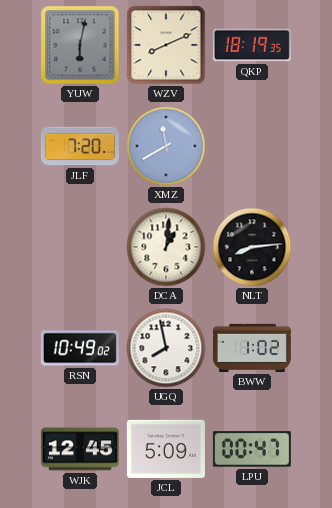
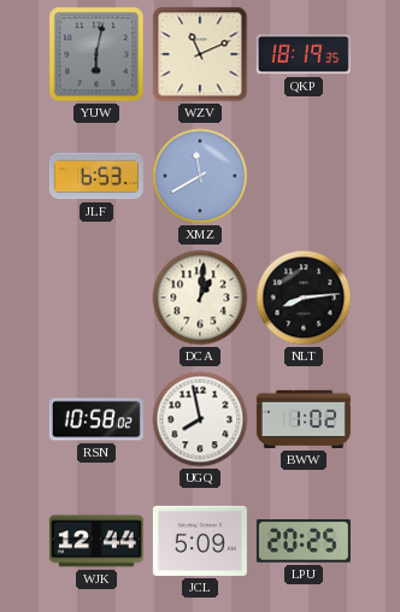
WZV: 8:11 -> 11:11 (200, 54)
JLF: 7:20 -> 6:53 (96, 176)
RSN: 10:49 -> 10:58 (96, 419)
WJK: 12:45 -> 12:44 (96, 541)
LPU: 00:47 -> 20:25 (304, 541)
